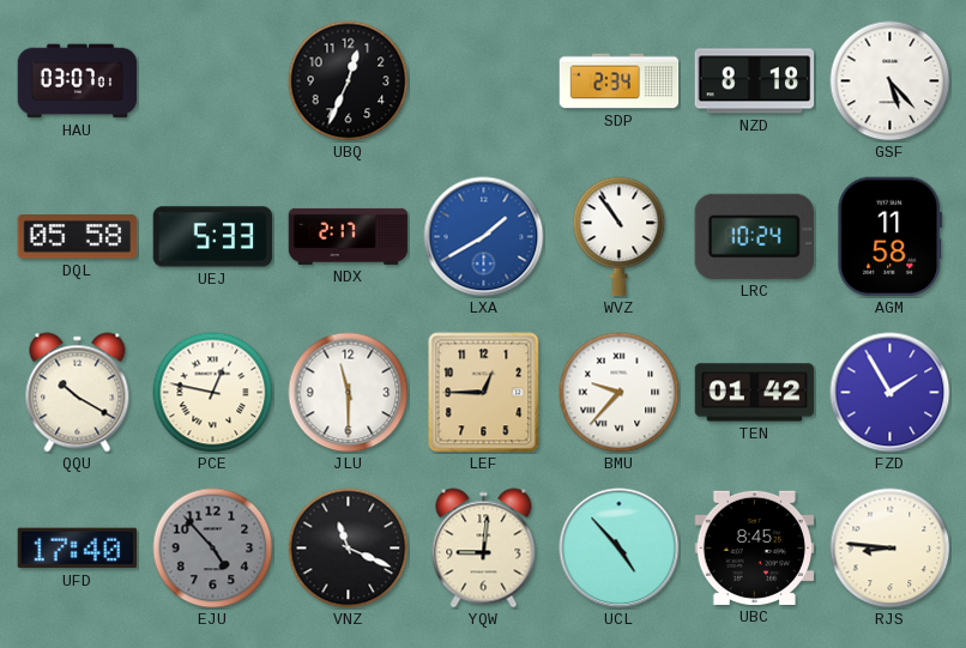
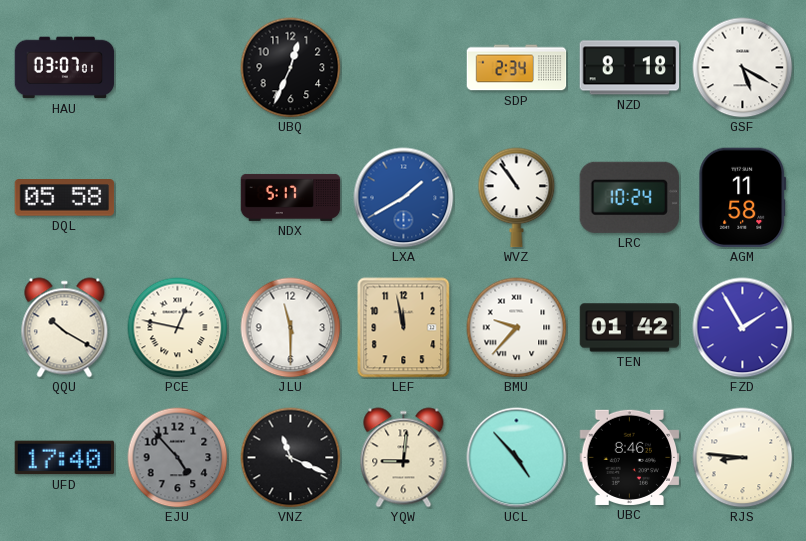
GSF: 5:23 -> 5:20 (743, 68)
UEJ: 5:33 -> none (213, 237)
NDX: 2:17 -> 5:17 (291, 197)
LEF: 12:45 -> 11:58 (404, 328)
UBC: 8:45 -> 8:46 (630, 457)
